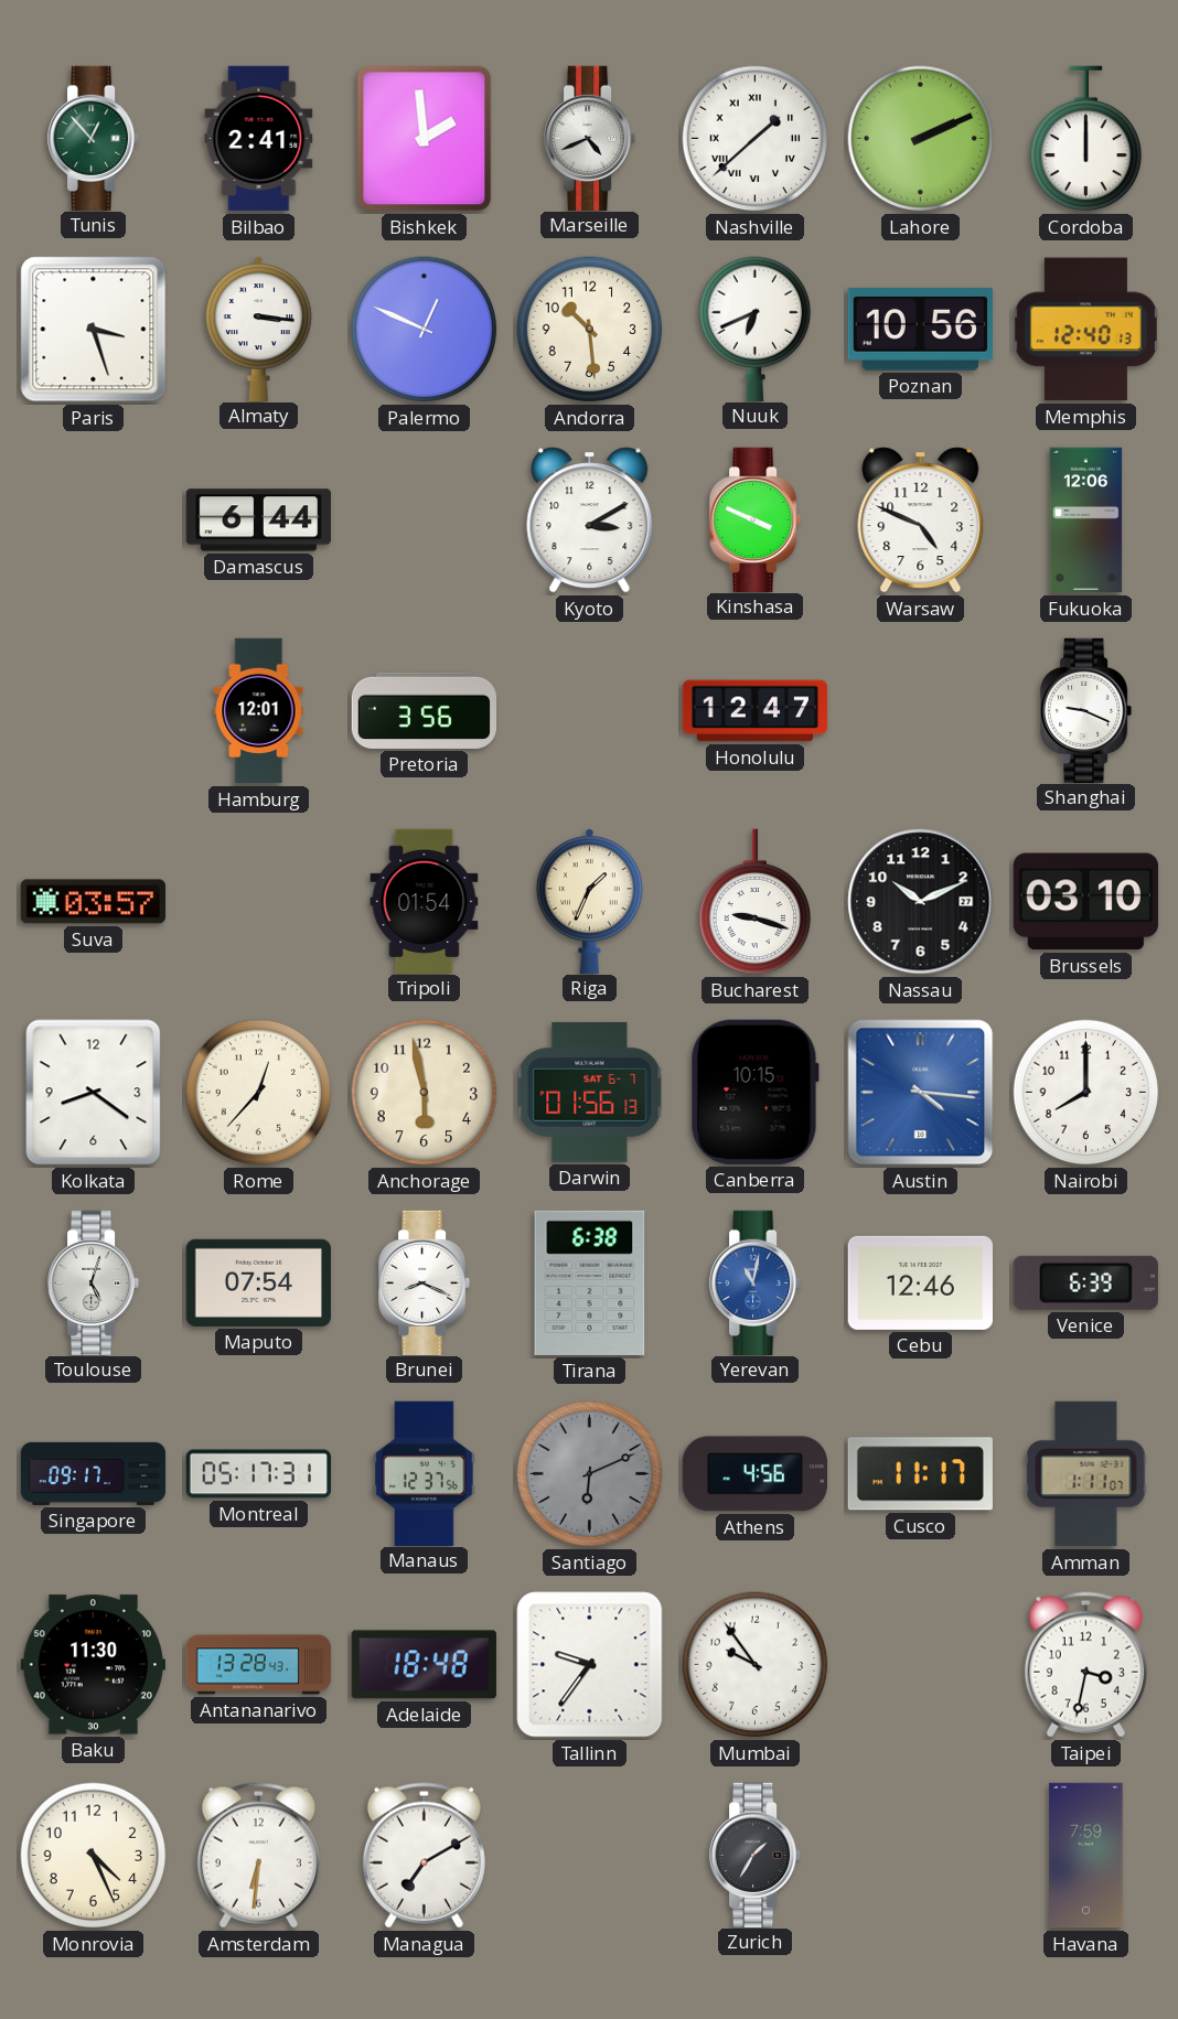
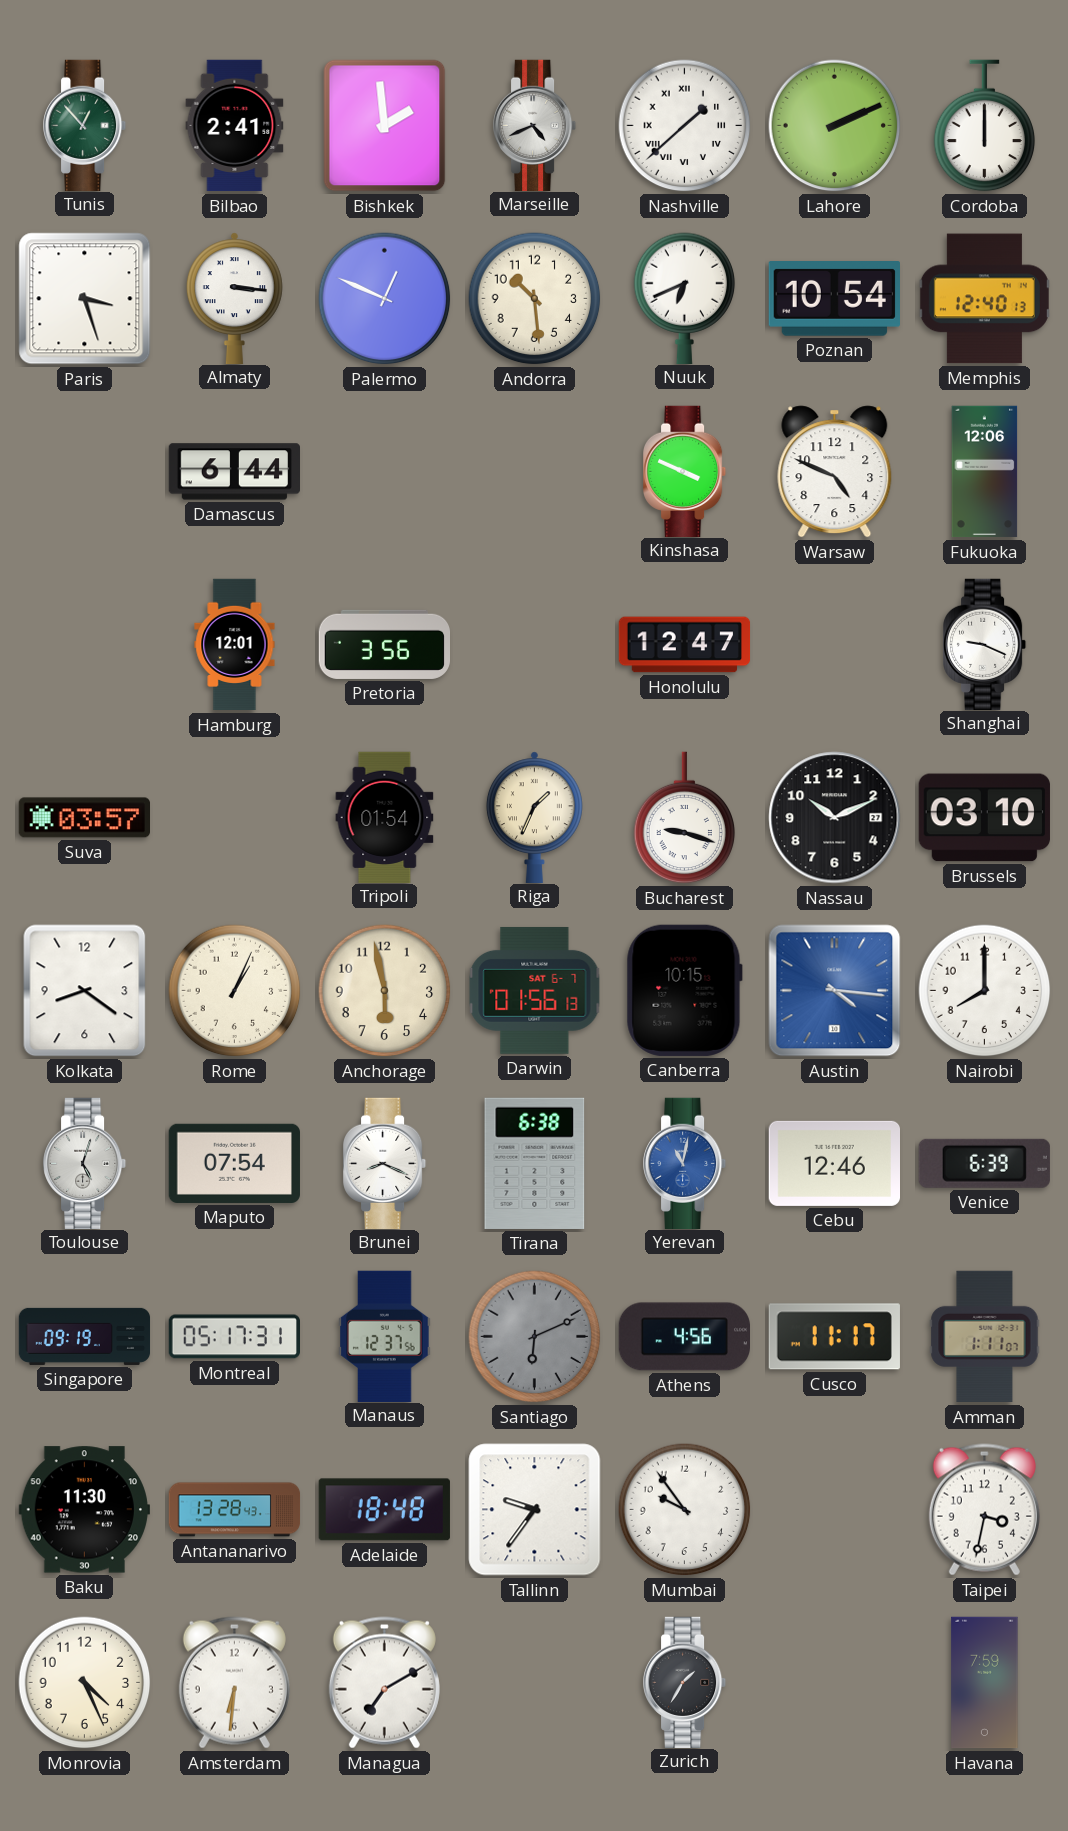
Poznan: 10:56 -> 10:54 (834, 299)
Kyoto: 3:10 -> none (590, 520)
Rome: 12:37 -> 1:04 (235, 991)
Singapore: 09:17 -> 09:19 (85, 1336)
